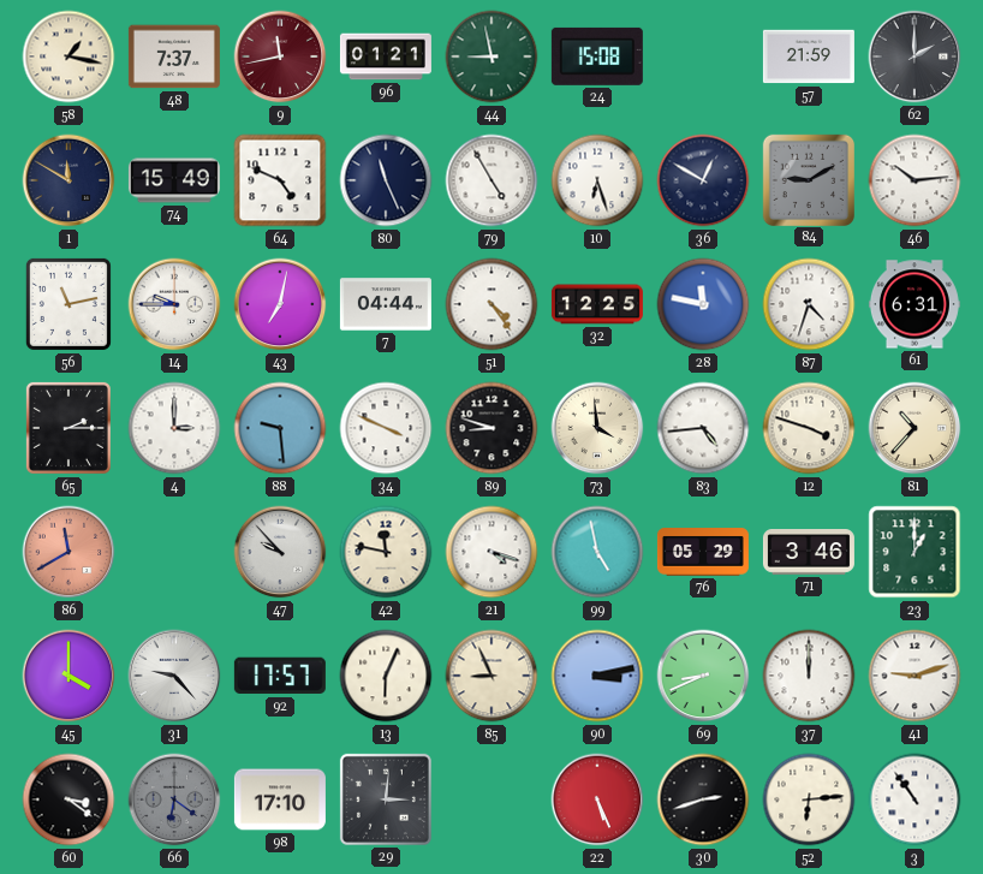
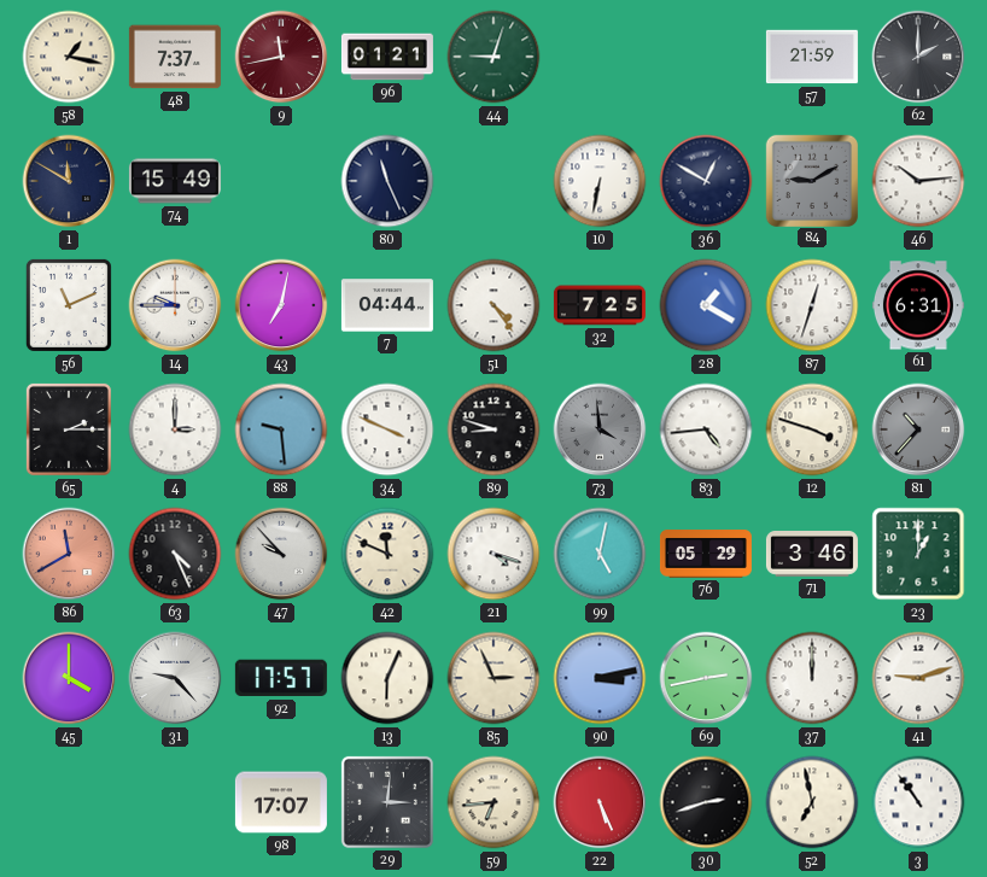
44: 8:58 -> 9:03 (493, 57)
24: 15:08 -> none (597, 57)
64: 4:49 -> none (280, 180)
79: 4:55 -> none (491, 180)
10: 6:27 -> 6:32 (600, 181)
56: 11:13 -> 11:11 (69, 305)
32: 12:25 -> 7:25 (600, 305)
28: 11:47 -> 1:20 (706, 305)
87: 4:33 -> 12:33 (812, 305)
73 dial: cream -> grey (600, 429)
81 dial: cream -> grey (918, 429)
63: none -> 4:26 (175, 554)
42: 11:47 -> 11:49 (387, 554)
99: 4:58 -> 5:02 (600, 554)
85: 8:56 -> 2:56 (493, 678)
69: 8:41 -> 2:43 (706, 678)
60: 3:21 -> none (68, 799)
66: 6:21 -> none (174, 799)
98: 17:10 -> 17:07 (281, 802)
59: none -> 6:44 (493, 802)
52: 6:14 -> 6:58 (812, 802)
